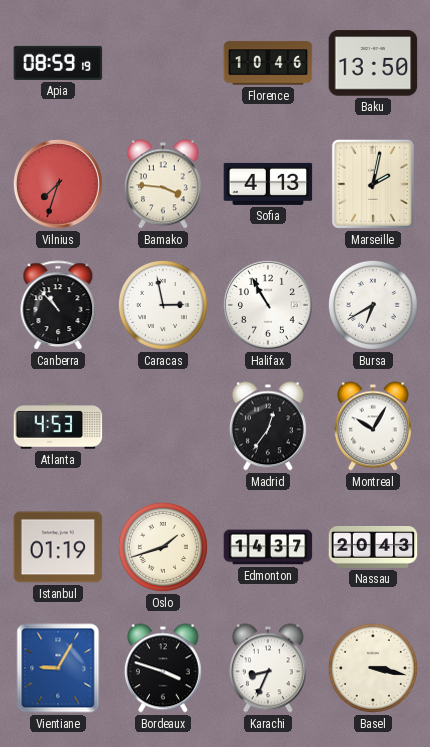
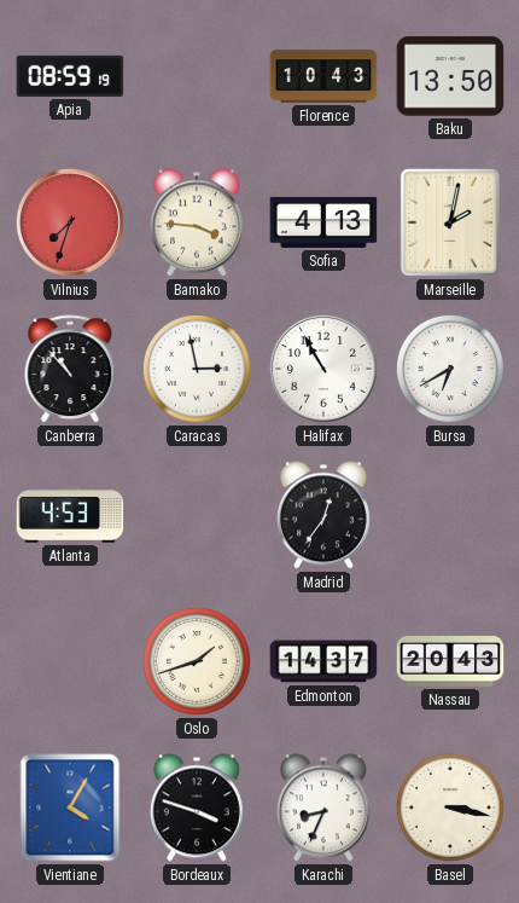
Florence: 10:46 -> 10:43 (323, 76)
Montreal: 10:05 -> none (373, 426)
Istanbul: 01:19 -> none (58, 547)
Vientiane: 9:05 -> 4:05 (70, 808)
